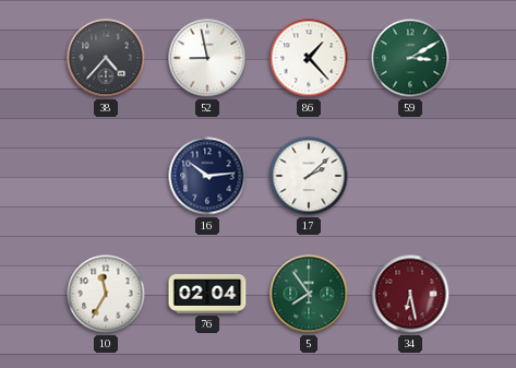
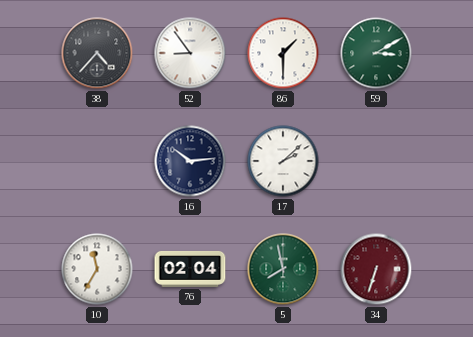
52: 8:58 -> 8:54 (190, 53)
86: 1:23 -> 1:30 (283, 53)
5: 7:54 -> 7:58 (283, 269)
34: 6:28 -> 6:33 (376, 269)
